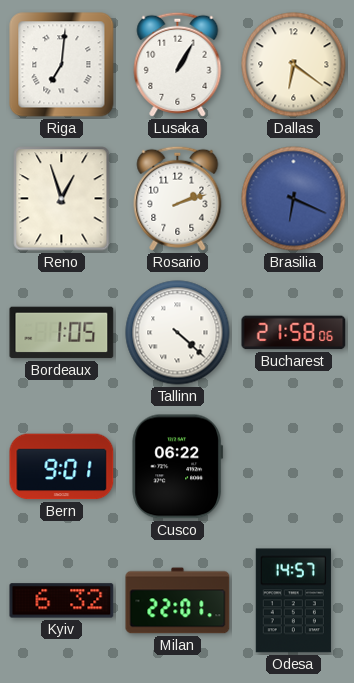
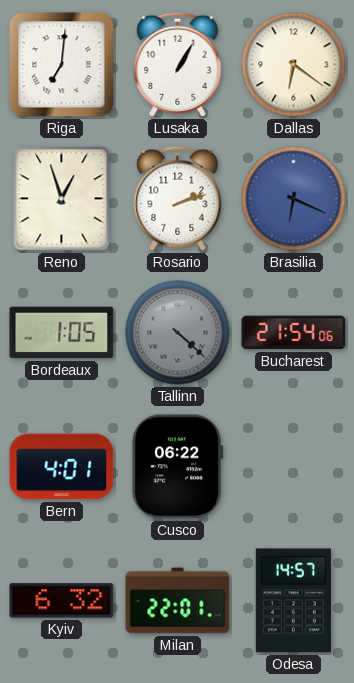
Tallinn dial: white -> grey (178, 333)
Bucharest: 21:58 -> 21:54 (294, 333)
Bern: 9:01 -> 4:01 (62, 467)
